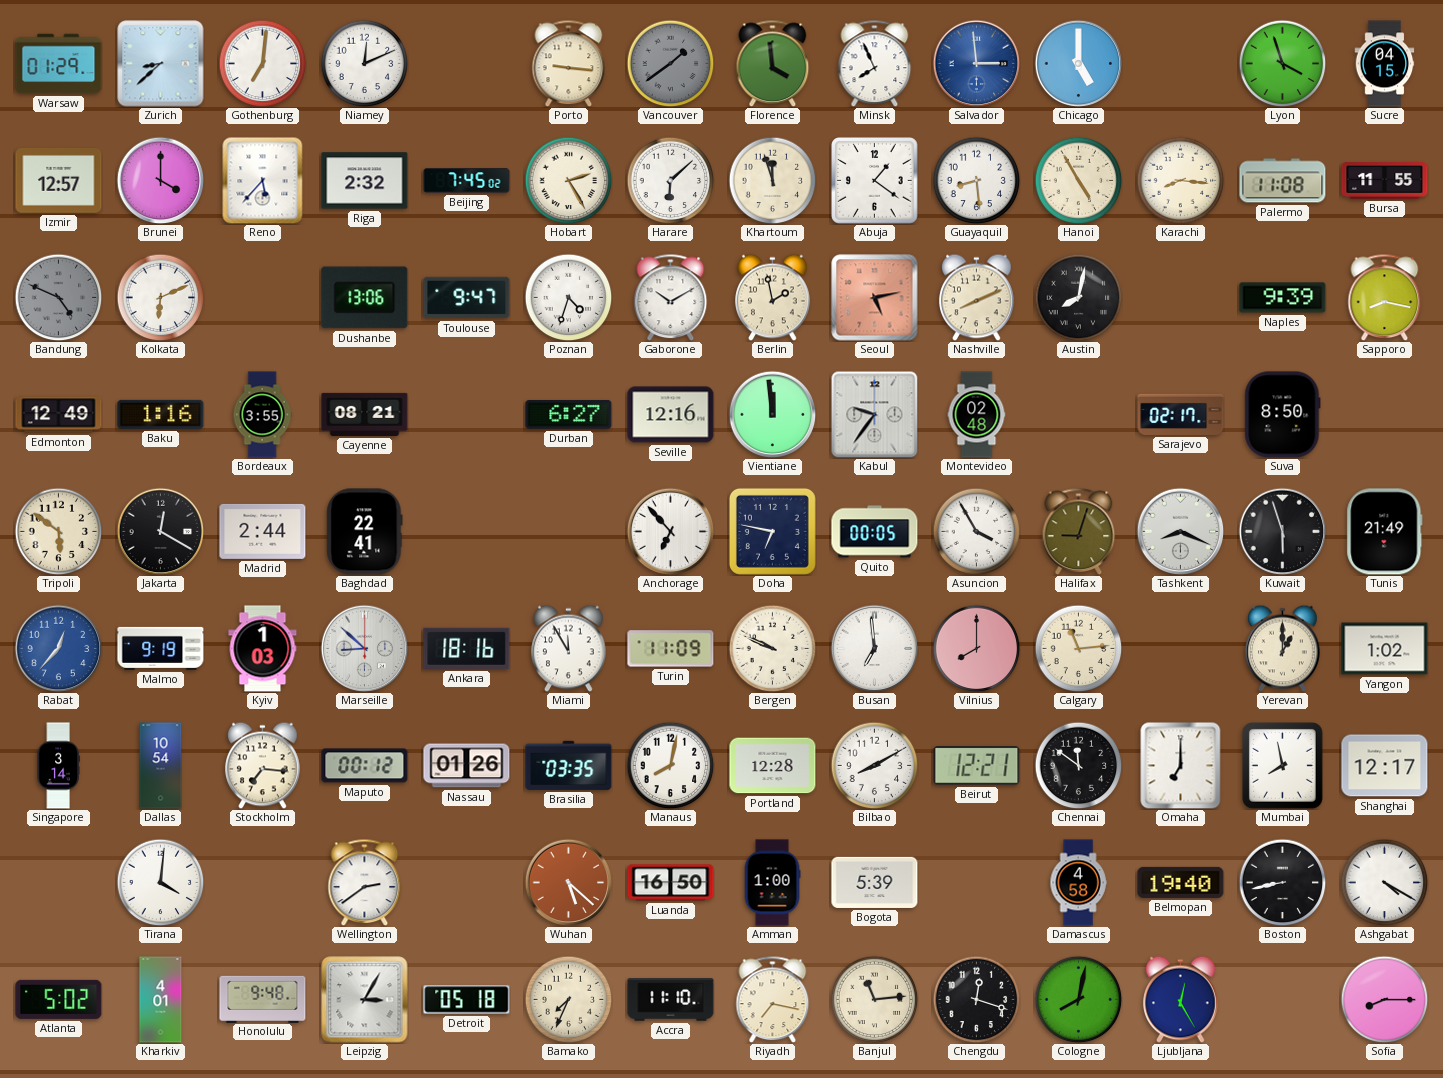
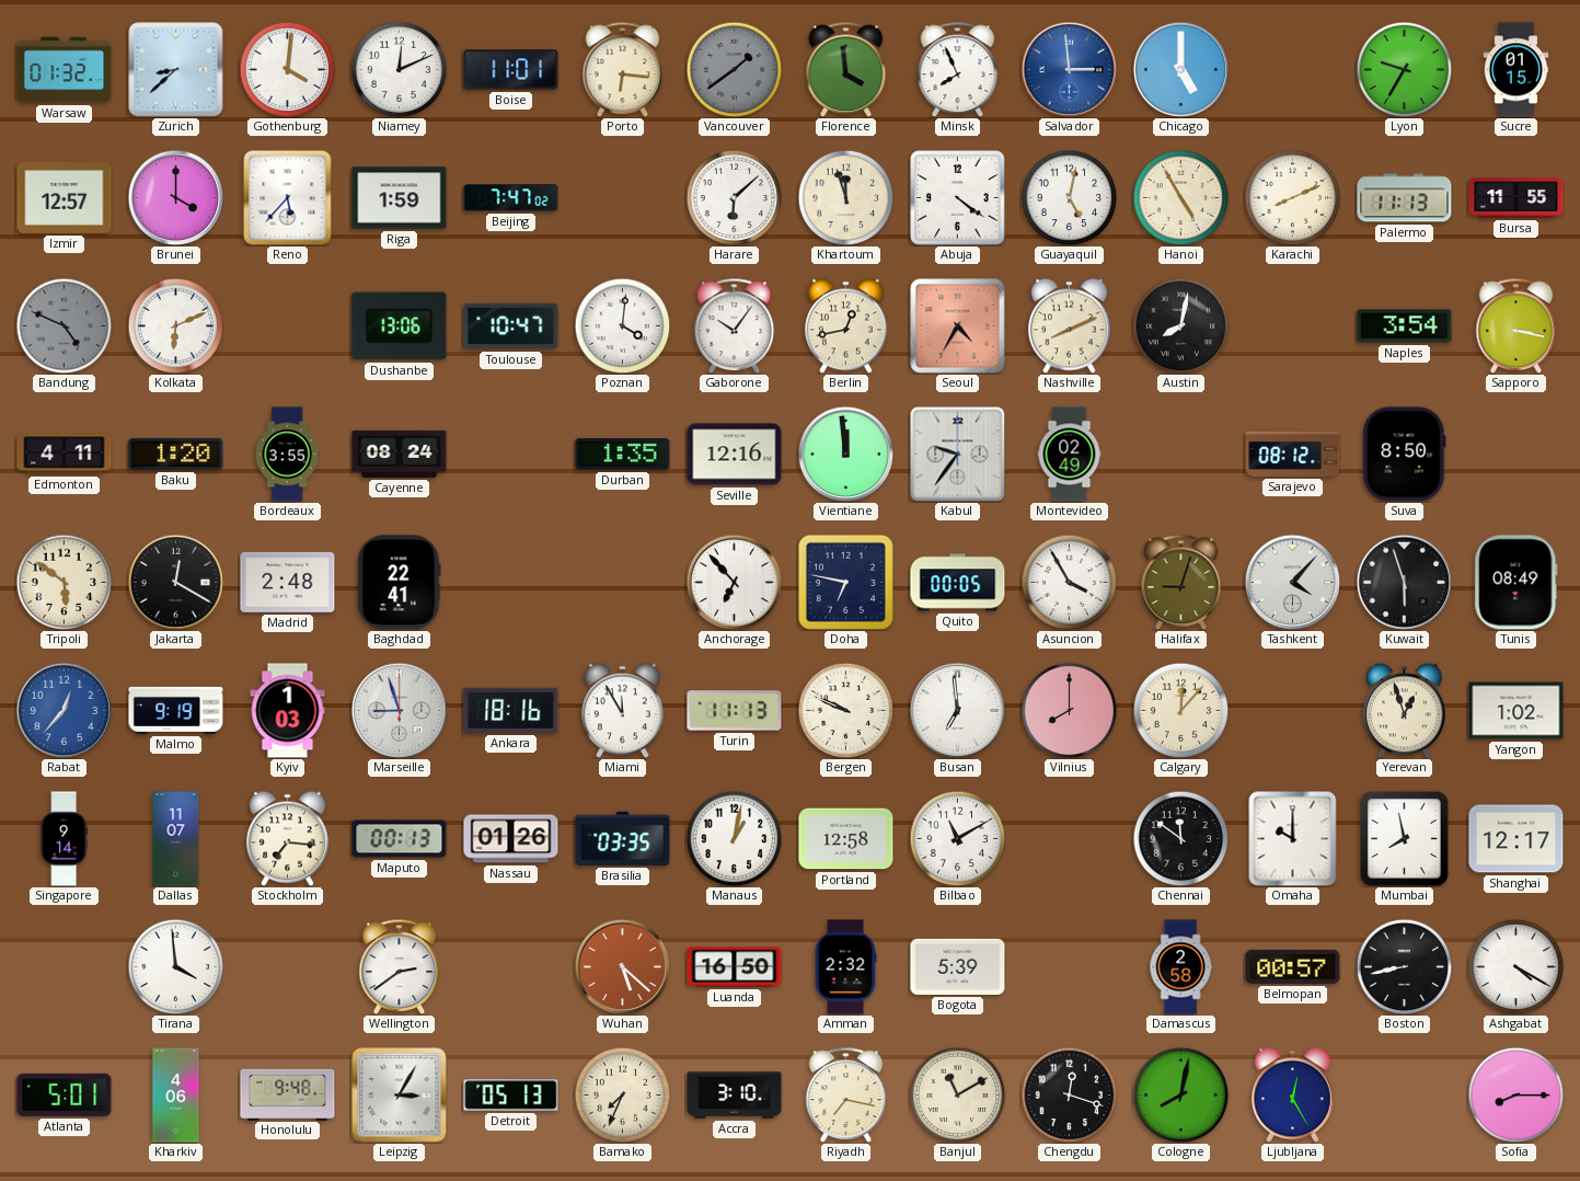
Warsaw: 01:29 -> 01:32 (65, 70)
Gothenburg: 7:01 -> 4:01 (287, 69)
Boise: none -> 11:01 (511, 70)
Porto: 9:16 -> 6:16 (623, 69)
Lyon: 3:57 -> 9:35 (1404, 69)
Sucre: 04:15 -> 01:15 (1516, 70)
Riga: 2:32 -> 1:59 (400, 198)
Beijing: 7:45 -> 7:47 (511, 198)
Hobart: 2:25 -> none (568, 180)
Abuja: 1:21 -> 4:21 (958, 198)
Guayaquil: 8:29 -> 5:02 (1069, 197)
Karachi: 8:16 -> 8:11 (1292, 197)
Palermo: 11:08 -> 11:13 (1405, 198)
Toulouse: 9:47 -> 10:47 (511, 326)
Poznan: 4:33 -> 4:01 (622, 325)
Gaborone: 10:10 -> 10:06 (735, 325)
Berlin: 1:58 -> 12:43 (846, 325)
Seoul: 5:13 -> 4:35 (958, 326)
Naples: 9:39 -> 3:54 (1405, 326)
Sapporo: 8:17 -> 3:17 (1516, 325)
Edmonton: 12:49 -> 4:11 (65, 455)
Baku: 1:16 -> 1:20 (176, 454)
Cayenne: 08:21 -> 08:24 (400, 454)
Durban: 6:27 -> 1:35 (623, 454)
Montevideo: 02:48 -> 02:49 (1070, 455)
Sarajevo: 02:17 -> 08:12 (1293, 454)
Madrid: 2:44 -> 2:48 (288, 582)
Tashkent: 8:19 -> 4:07 (1292, 582)
Tunis: 21:49 -> 08:49 (1516, 583)
Marseille: 8:52 -> 8:57 (399, 710)
Turin: 11:09 -> 11:13 (735, 711)
Calgary: 11:14 -> 12:07 (1180, 710)
Yerevan: 1:00 -> 12:57 (1405, 710)
Singapore: 3:14 -> 9:14 (64, 839)
Dallas: 10:54 -> 11:07 (176, 839)
Maputo: 00:12 -> 00:13 (400, 839)
Manaus: 8:02 -> 1:02 (734, 838)
Portland: 12:28 -> 12:58 (846, 839)
Bilbao: 8:10 -> 11:10 (957, 838)
Beirut: 12:21 -> none (977, 766)
Omaha: 7:00 -> 10:00 (1293, 838)
Tirana: 4:01 -> 3:59 (175, 966)
Amman: 1:00 -> 2:32 (845, 967)
Damascus: 4:58 -> 2:58 (1180, 967)
Belmopan: 19:40 -> 00:57 (1293, 966)
Atlanta: 5:02 -> 5:01 (65, 1094)
Kharkiv: 4:01 -> 4:06 (176, 1096)
Detroit: 05:18 -> 05:13 (511, 1096)
Accra: 11:10 -> 3:10 (735, 1096)
Banjul: 11:14 -> 11:10 (957, 1094)
